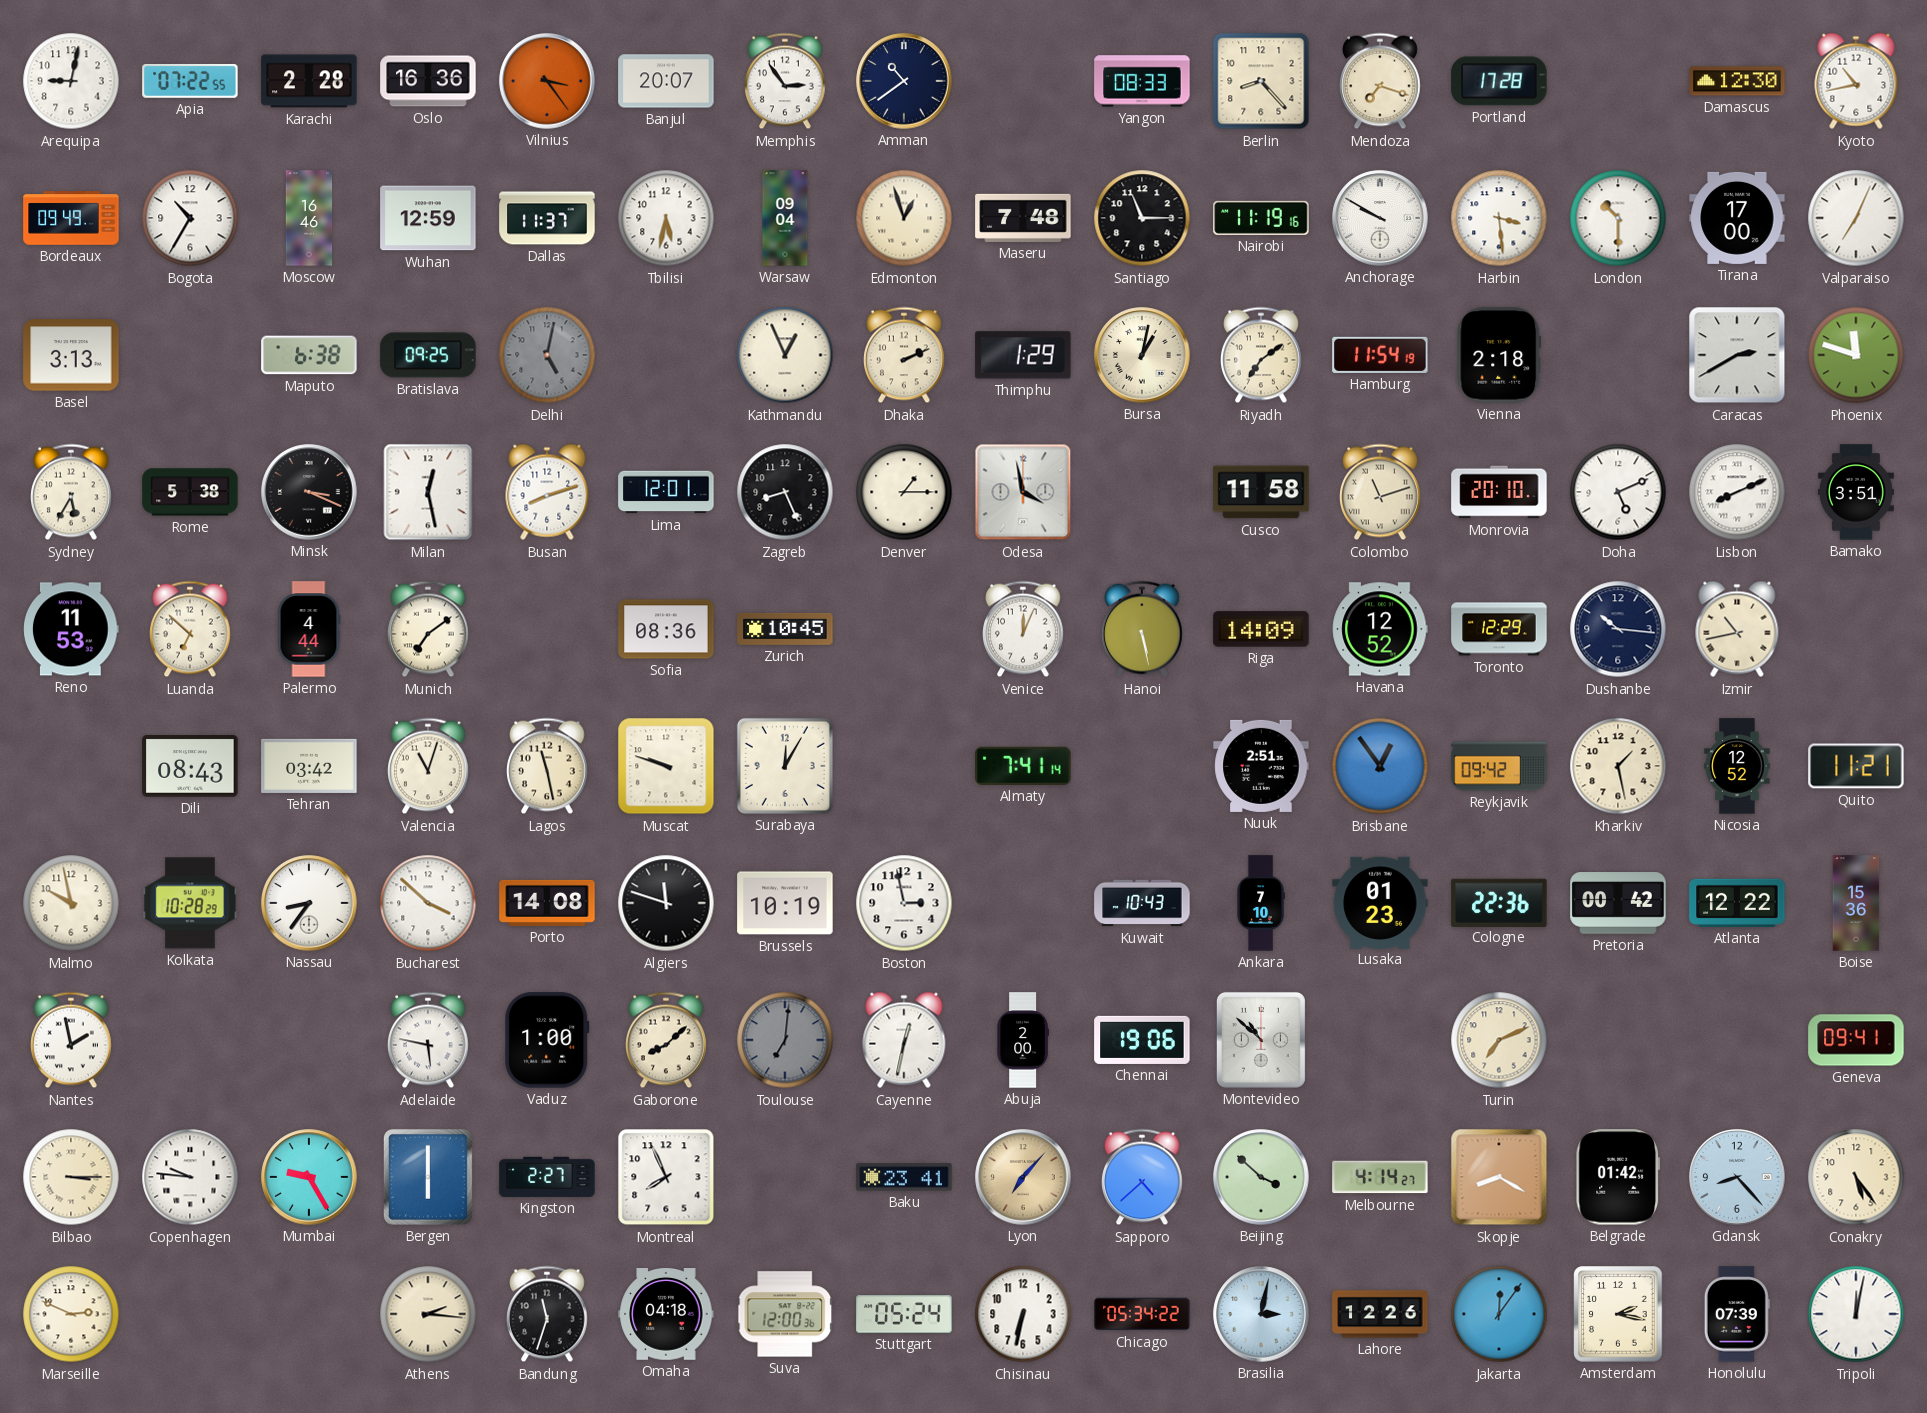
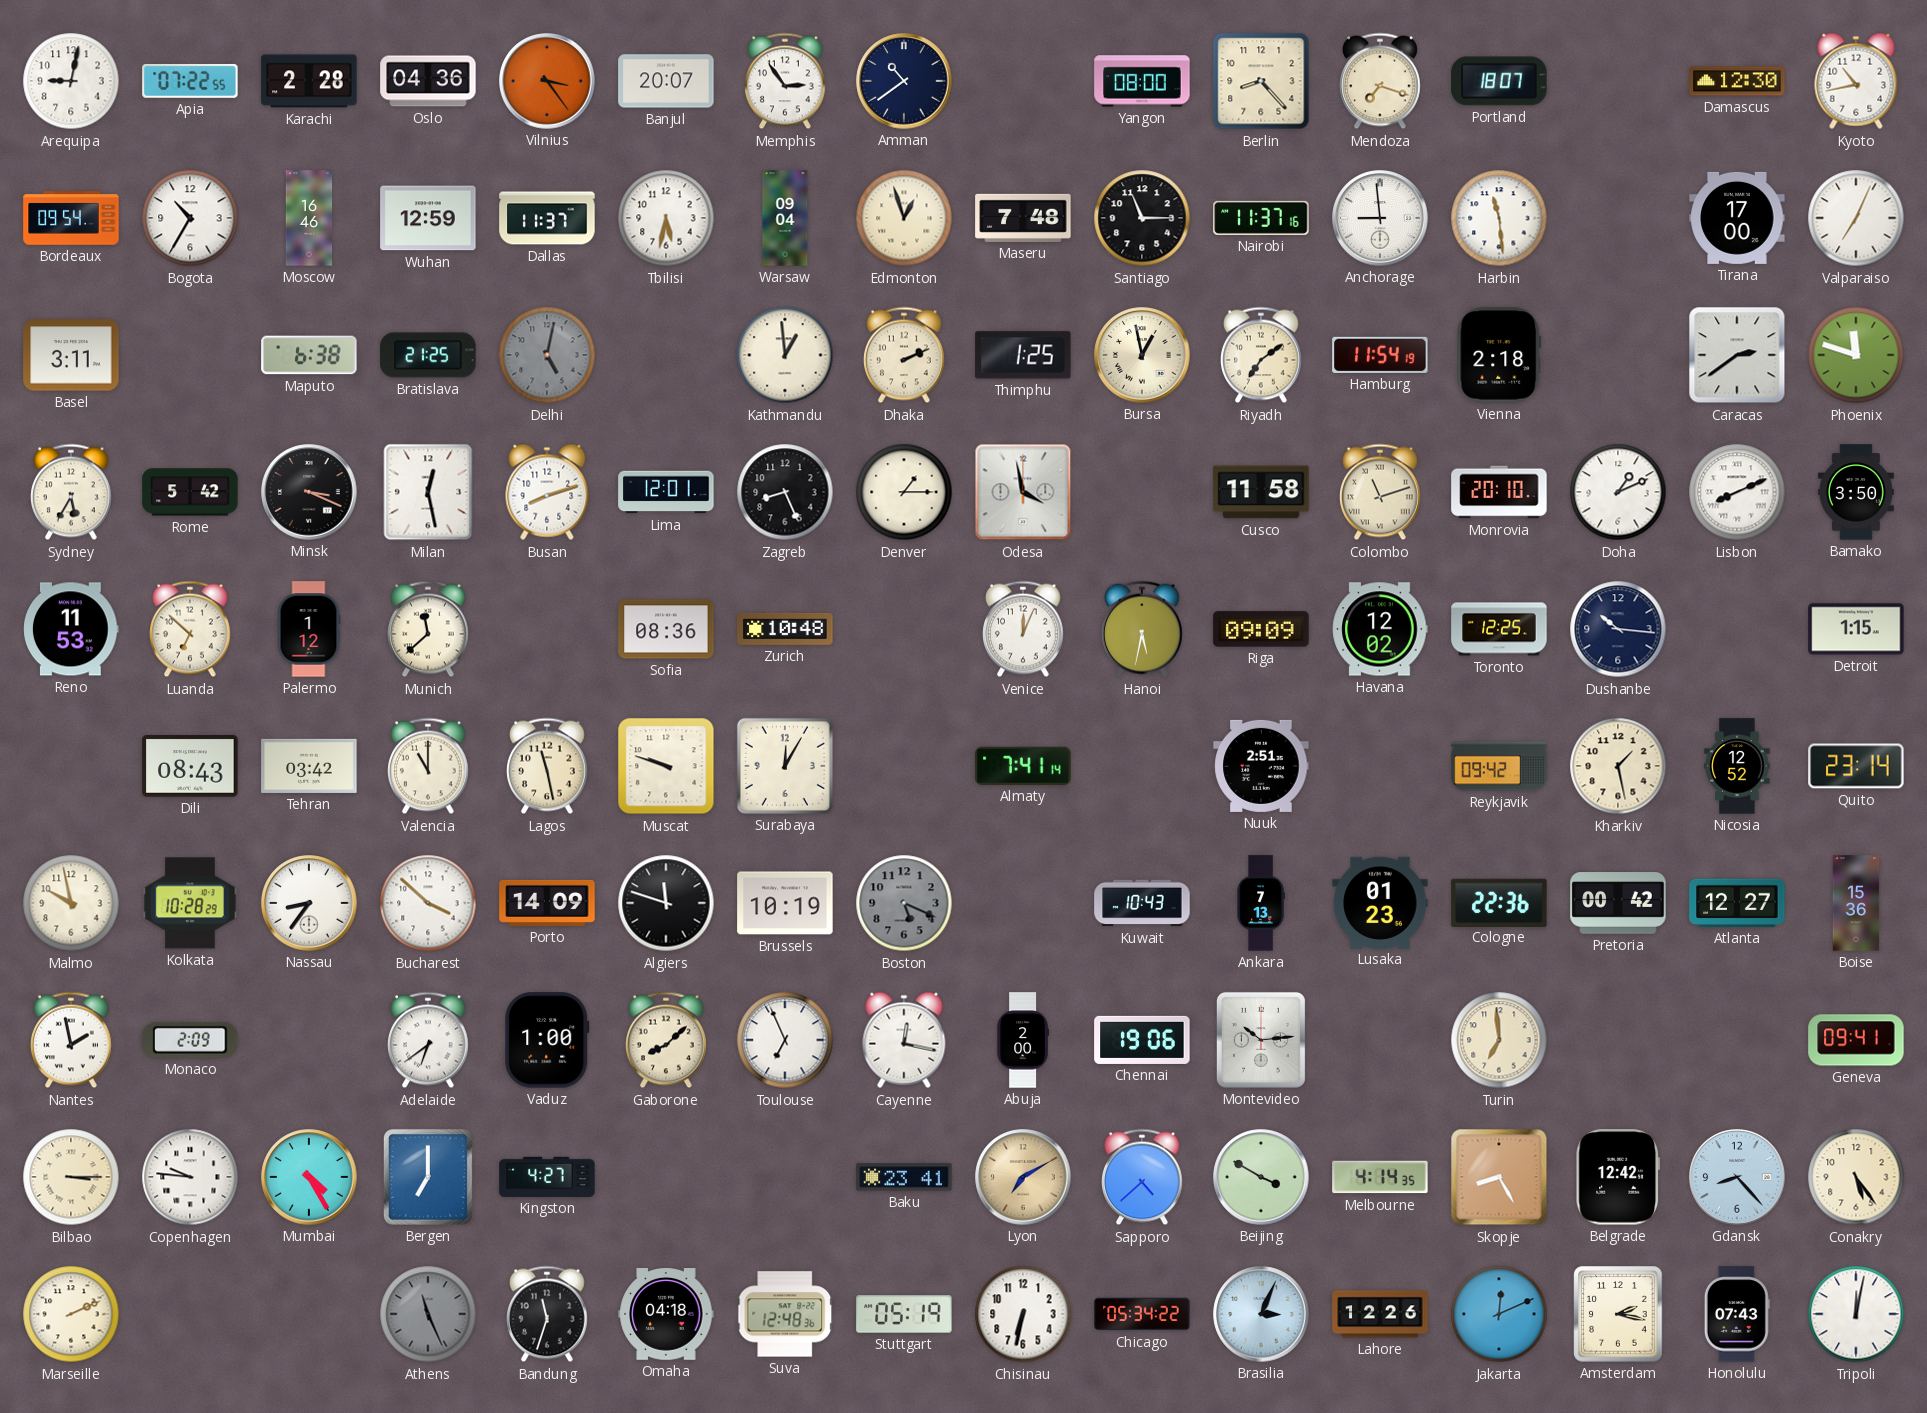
Oslo: 16:36 -> 04:36 (428, 81)
Yangon: 08:33 -> 08:00 (1142, 81)
Portland: 17:28 -> 18:07 (1499, 81)
Bordeaux: 09:49 -> 09:54 (71, 218)
Nairobi: 11:19 -> 11:37 (1261, 218)
Anchorage: 9:50 -> 8:59 (1380, 218)
Harbin: 3:29 -> 11:29 (1499, 218)
London: 10:30 -> none (1618, 218)
Basel: 3:13 -> 3:11 (71, 355)
Bratislava: 09:25 -> 21:25 (428, 355)
Kathmandu: 12:56 -> 12:59 (785, 355)
Thimphu: 1:29 -> 1:25 (1023, 355)
Bursa: 1:02 -> 12:58 (1142, 355)
Caracas: 2:40 -> 2:39 (1737, 355)
Rome: 5:38 -> 5:42 (190, 492)
Doha: 5:11 -> 1:11 (1618, 492)
Bamako: 3:51 -> 3:50 (1856, 492)
Palermo: 4:44 -> 1:12 (309, 629)
Munich: 7:09 -> 11:38 (429, 629)
Zurich: 10:45 -> 10:48 (785, 629)
Hanoi: 5:28 -> 5:32 (1143, 629)
Riga: 14:09 -> 09:09 (1261, 629)
Havana: 12:52 -> 12:02 (1380, 629)
Toronto: 12:29 -> 12:25 (1499, 629)
Izmir: 10:43 -> none (1737, 629)
Detroit: none -> 1:15 (1856, 629)
Valencia: 11:03 -> 11:00 (429, 766)
Brisbane: 12:54 -> none (1380, 766)
Quito: 11:21 -> 23:14 (1856, 766)
Porto: 14:08 -> 14:09 (547, 903)
Boston: 2:58 -> 5:19 (904, 903)
Boston dial: white -> grey (904, 903)
Ankara: 7:10 -> 7:13 (1261, 903)
Atlanta: 12:22 -> 12:27 (1737, 903)
Monaco: none -> 2:09 (190, 1040)
Adelaide: 5:47 -> 6:39 (429, 1040)
Toulouse: 7:01 -> 6:56 (785, 1040)
Toulouse dial: grey -> white (785, 1040)
Cayenne: 12:32 -> 12:17 (904, 1040)
Montevideo: 10:52 -> 10:14 (1261, 1040)
Turin: 7:11 -> 6:59 (1499, 1040)
Mumbai: 9:25 -> 4:25 (309, 1177)
Bergen: 6:00 -> 7:00 (428, 1177)
Kingston: 2:27 -> 4:27 (547, 1177)
Montreal: 7:56 -> none (666, 1177)
Lyon: 7:07 -> 7:10 (1023, 1177)
Beijing: 3:52 -> 3:50 (1261, 1177)
Melbourne: 4:14:27 -> 4:14:35 (1380, 1177)
Skopje: 8:20 -> 8:25 (1499, 1177)
Belgrade: 01:42 -> 12:42 (1618, 1177)
Marseille: 2:49 -> 2:11 (71, 1314)
Athens: 2:16 -> 11:26 (428, 1314)
Athens dial: cream -> grey (428, 1314)
Suva: 12:00 -> 12:48 (785, 1314)
Stuttgart: 05:24 -> 05:19 (904, 1314)
Brasilia: 3:02 -> 3:04 (1261, 1314)
Jakarta: 12:06 -> 12:11 (1499, 1314)
Honolulu: 07:39 -> 07:43 (1737, 1314)
